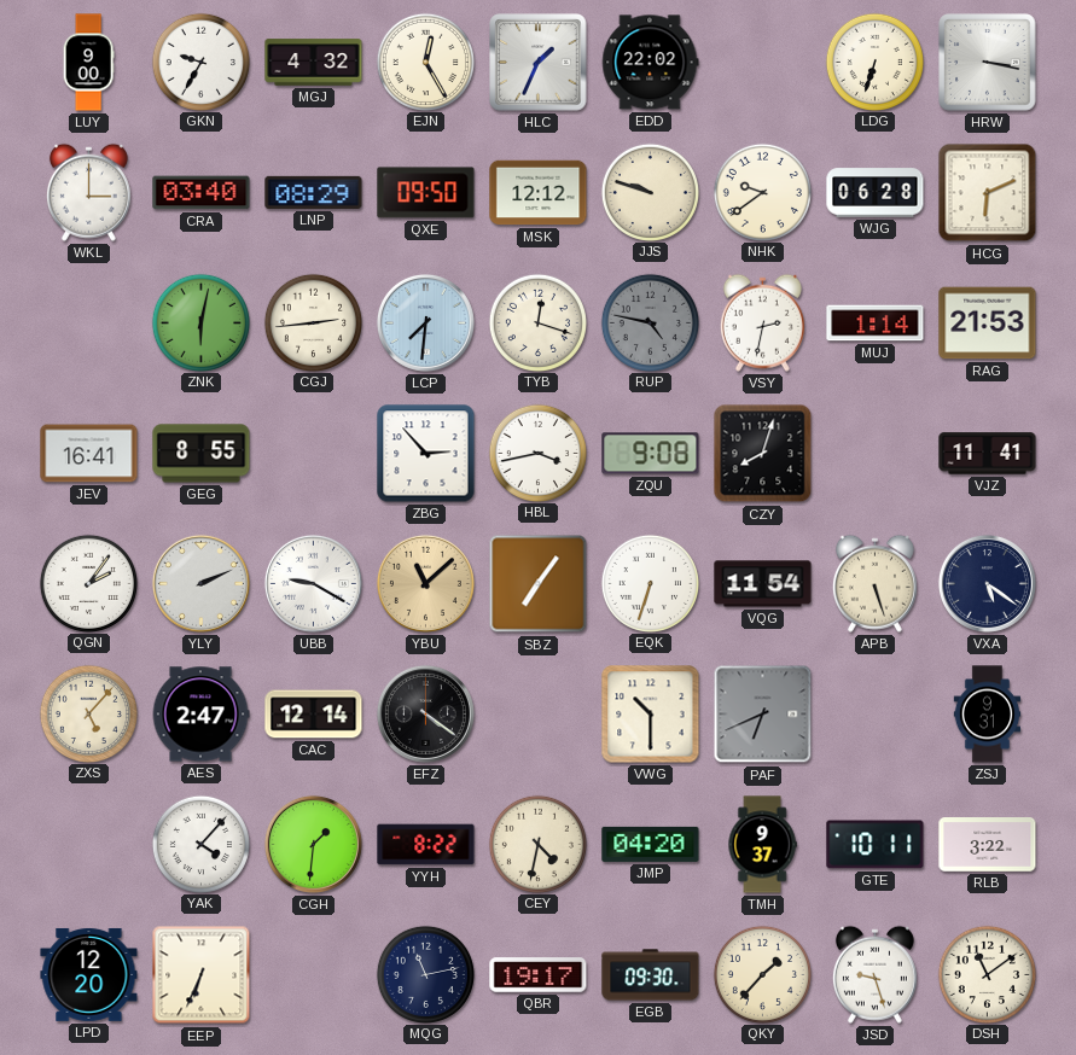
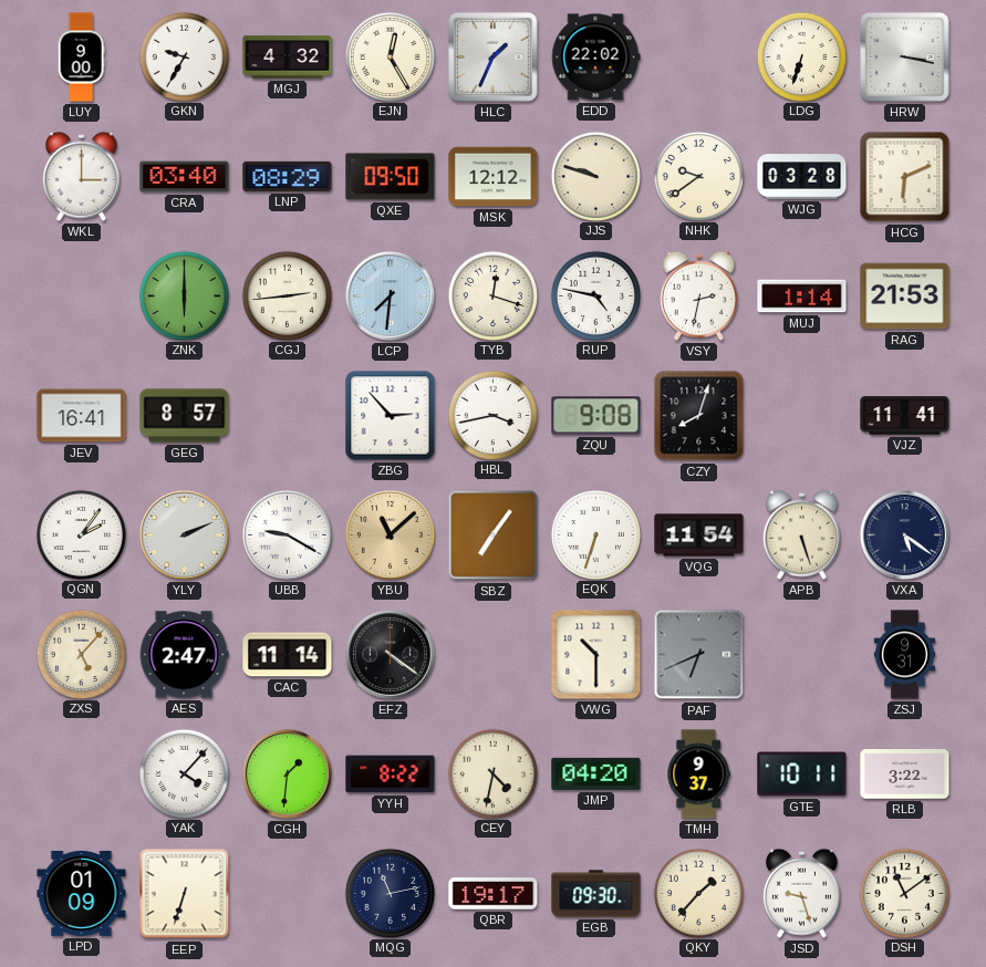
WJG: 06:28 -> 03:28 (802, 177)
ZNK: 6:02 -> 6:00 (184, 295)
RUP dial: grey -> white (595, 295)
GEG: 8:55 -> 8:57 (185, 416)
CAC: 12:14 -> 11:14 (288, 655)
LPD: 12:20 -> 01:09 (82, 893)
EEP: 6:34 -> 6:33 (185, 894)
